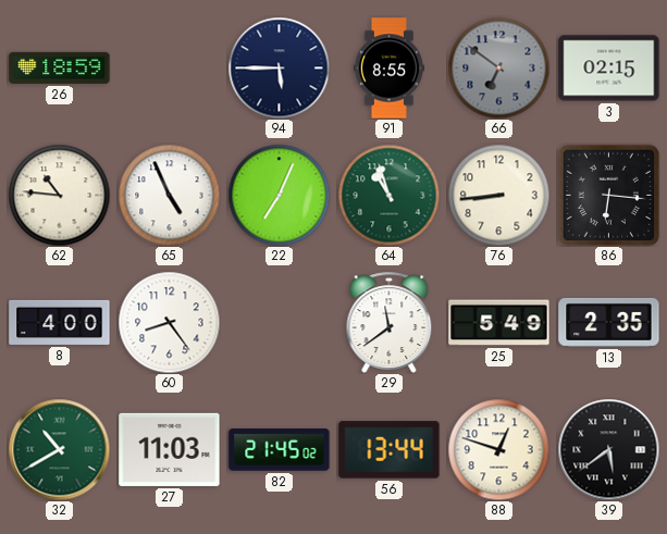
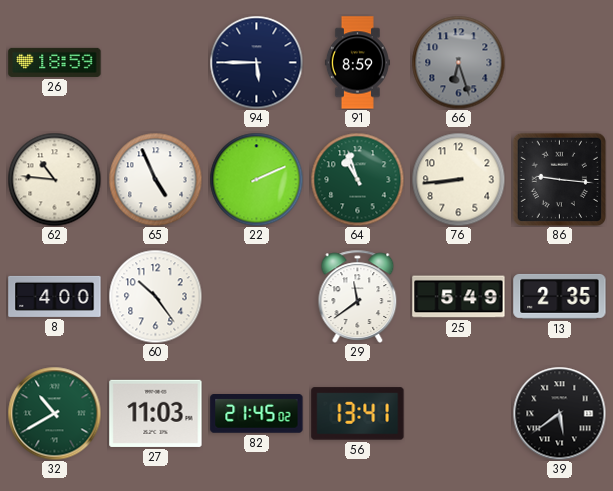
91: 8:55 -> 8:59 (357, 63)
66: 6:51 -> 6:27 (458, 62)
3: 02:15 -> none (609, 69)
22: 7:04 -> 2:11 (256, 179)
86: 6:16 -> 9:16 (559, 179)
60: 8:24 -> 10:24 (155, 296)
56: 13:44 -> 13:41 (358, 414)
88: 12:48 -> none (498, 449)
